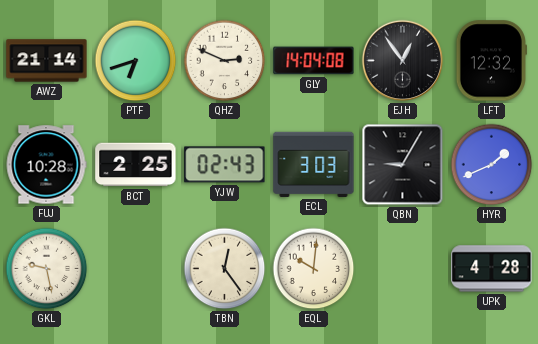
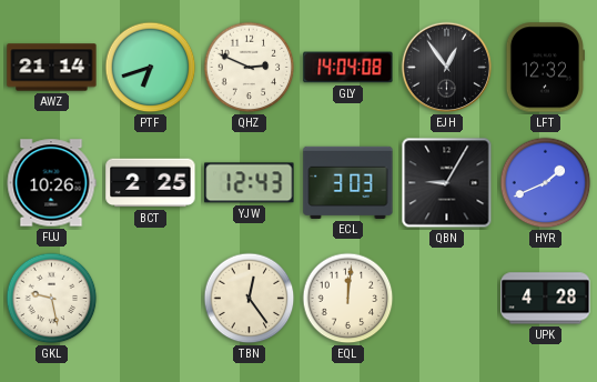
FUJ: 10:28 -> 10:26 (51, 183)
YJW: 02:43 -> 12:43 (250, 183)
EQL: 10:01 -> 12:01 (348, 299)
